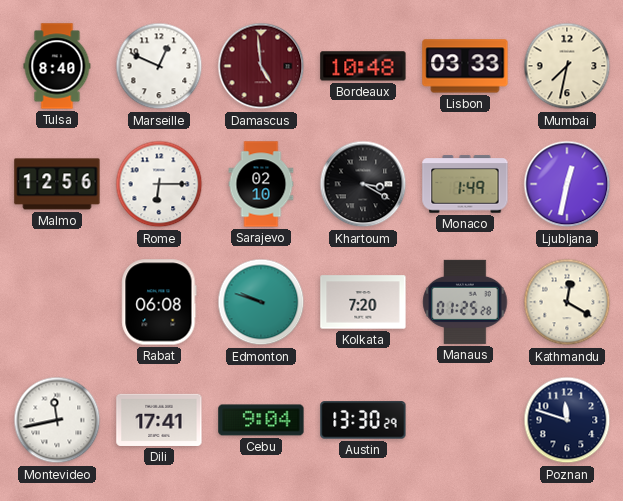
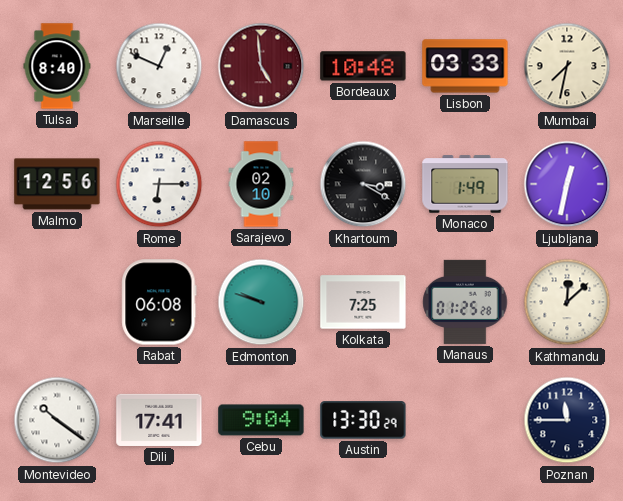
Kolkata: 7:20 -> 7:25 (363, 302)
Kathmandu: 12:20 -> 12:08 (567, 302)
Montevideo: 11:43 -> 10:21 (57, 420)
Poznan: 11:48 -> 11:45 (567, 420)
